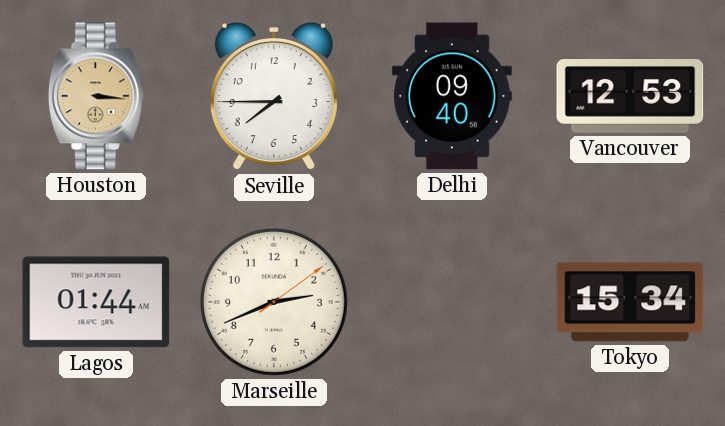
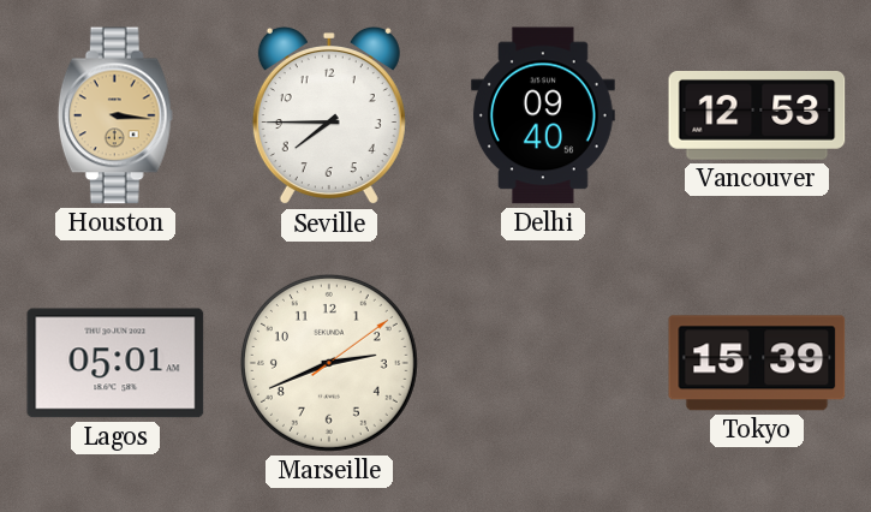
Lagos: 01:44 -> 05:01 (115, 363)
Tokyo: 15:34 -> 15:39 (757, 363)
